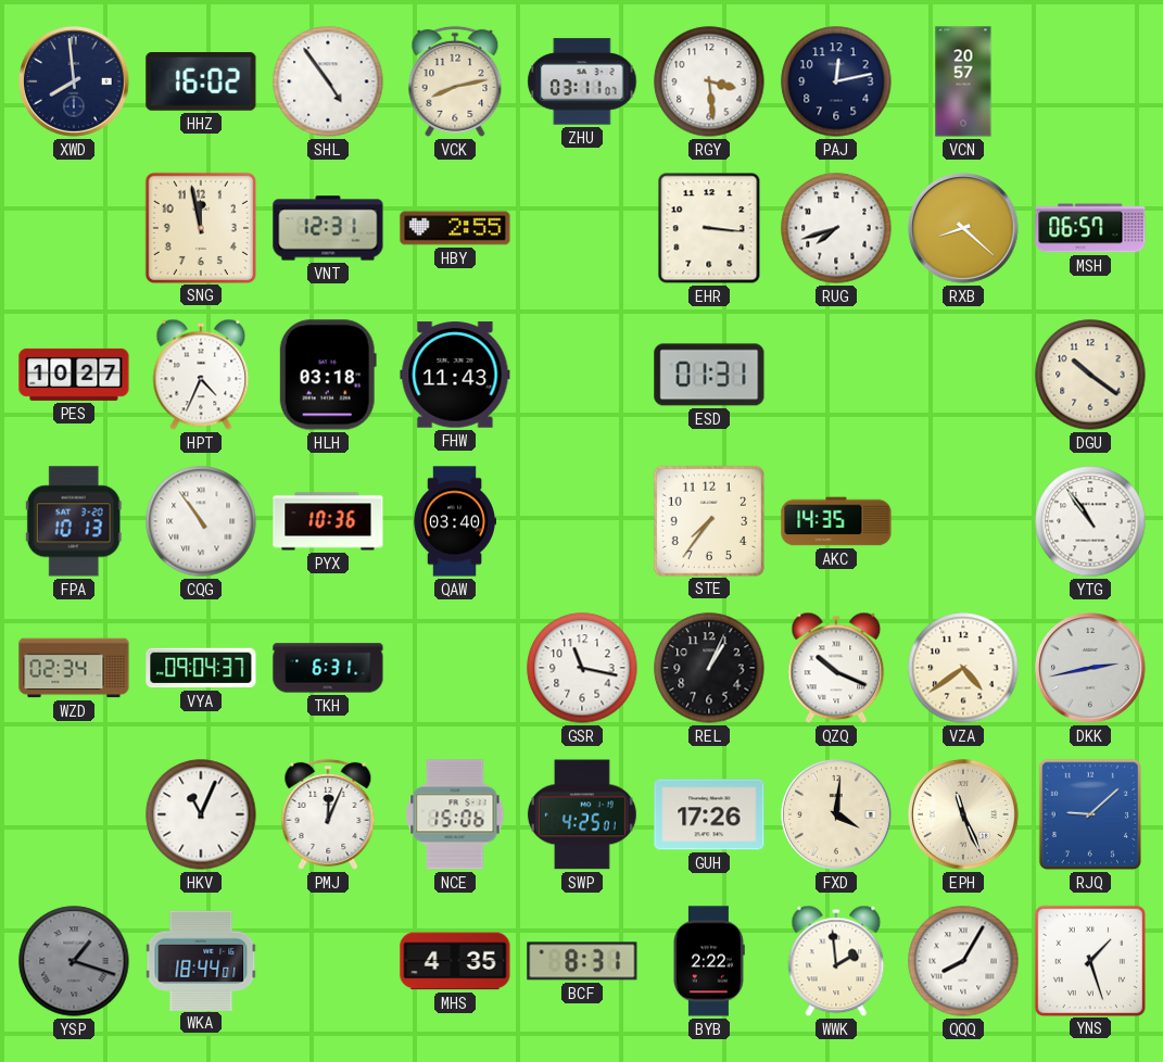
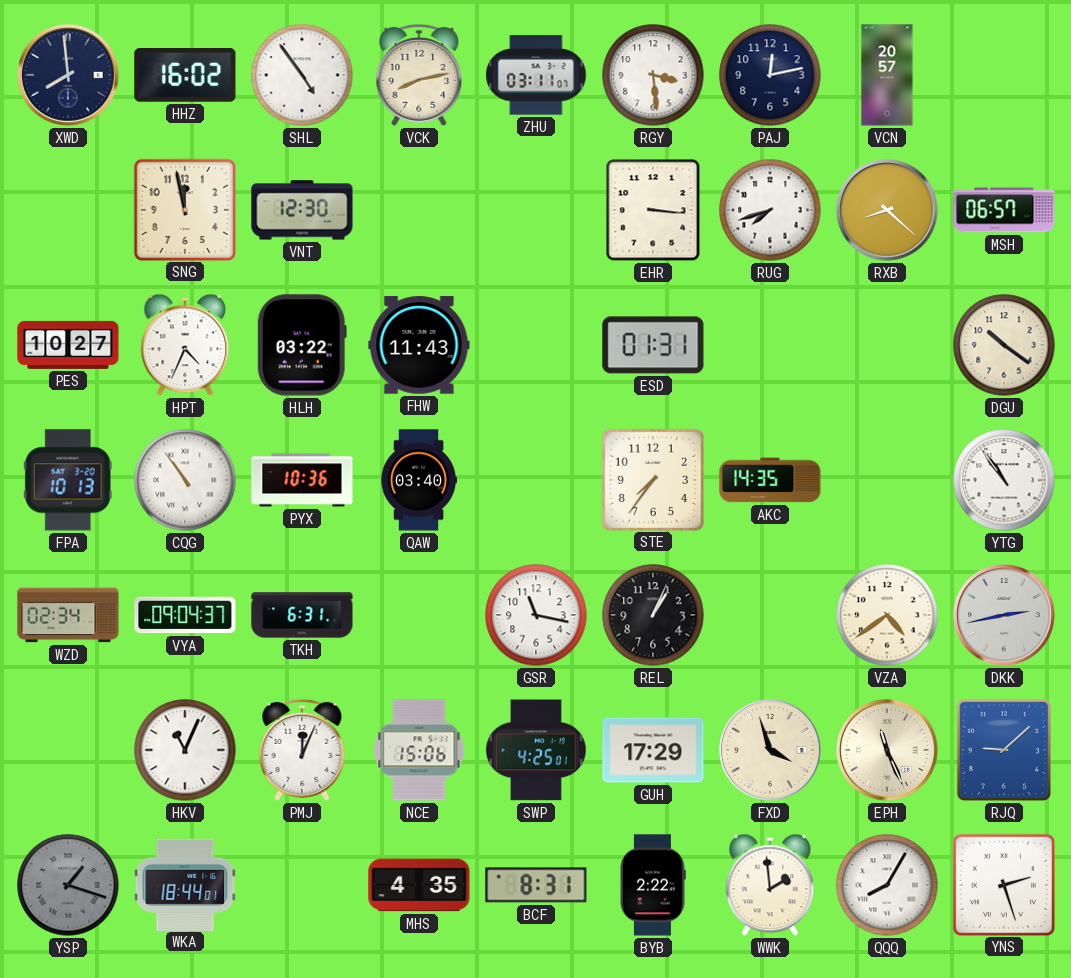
VNT: 12:31 -> 12:30 (302, 210)
HBY: 2:55 -> none (455, 228)
HLH: 03:18 -> 03:22 (302, 345)
QZQ: 10:19 -> none (836, 668)
GUH: 17:26 -> 17:29 (653, 750)
FXD: 4:01 -> 3:57 (771, 751)
YNS: 1:27 -> 2:27 (1003, 884)
